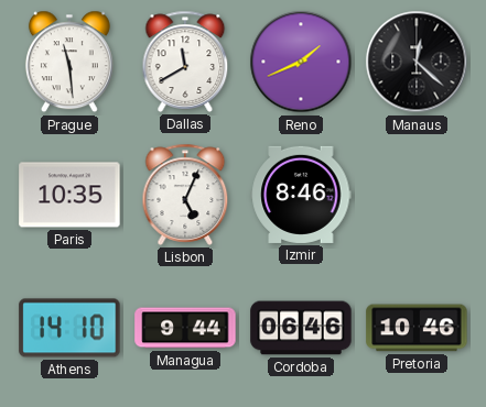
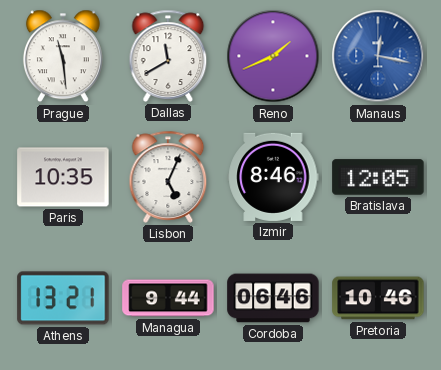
Manaus: 12:22 -> 12:17 (378, 56)
Manaus dial: black -> blue (378, 56)
Bratislava: none -> 12:05 (378, 177)
Athens: 14:10 -> 13:21 (63, 298)
